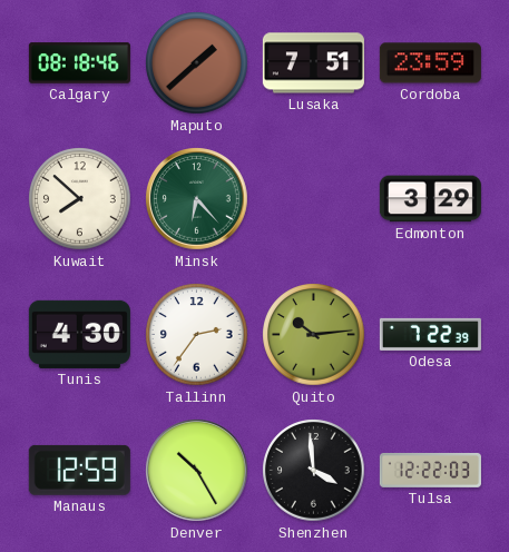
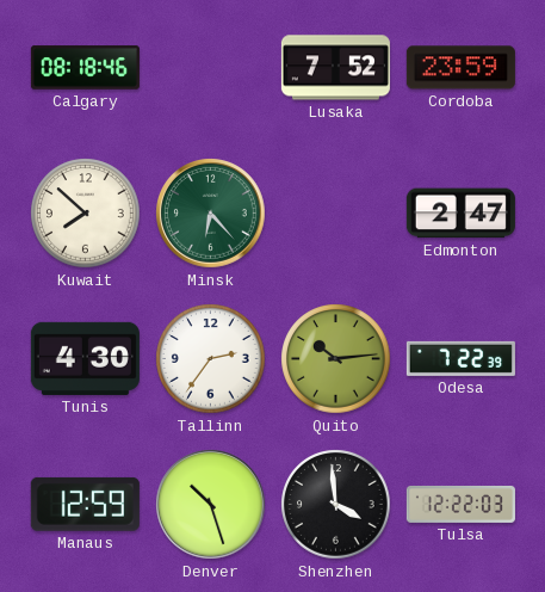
Maputo: 1:38 -> none (197, 63)
Lusaka: 7:51 -> 7:52 (335, 68)
Edmonton: 3:29 -> 2:47 (460, 214)
Denver: 10:25 -> 10:27 (211, 505)
